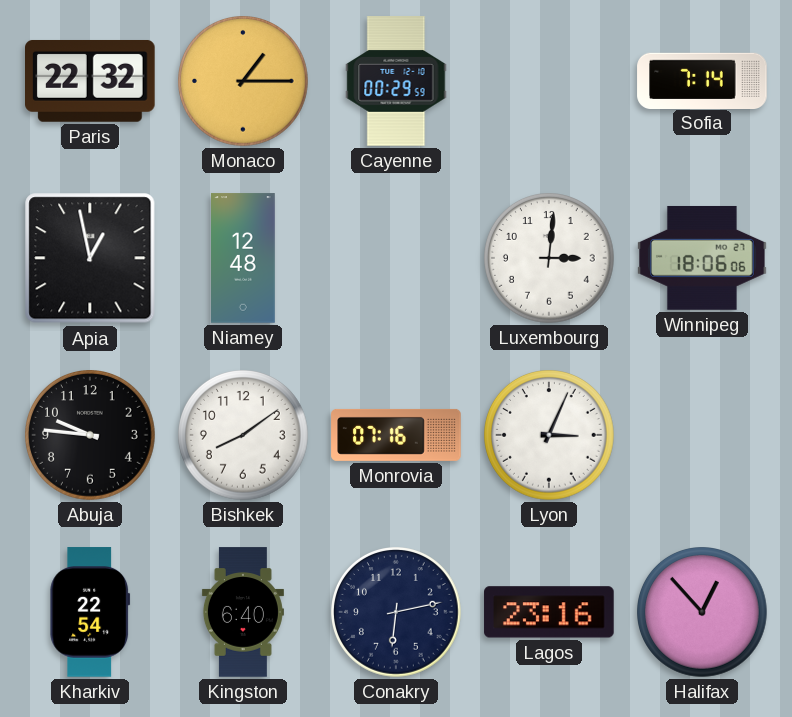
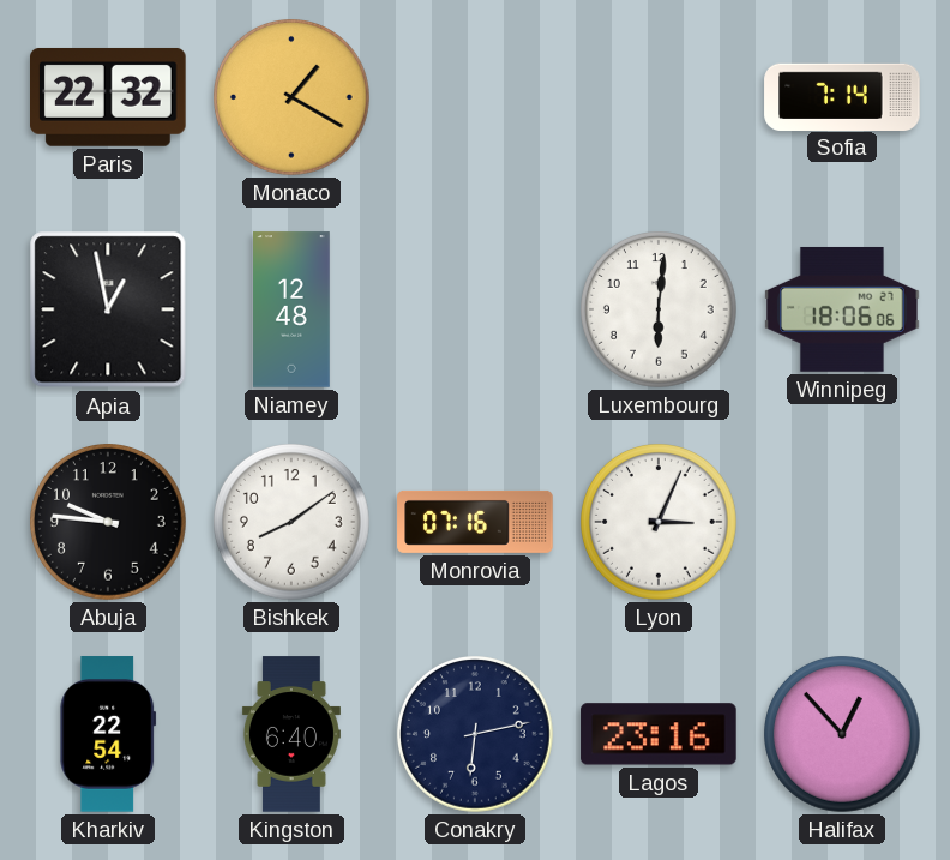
Monaco: 1:15 -> 1:20 (293, 98)
Cayenne: 00:29 -> none (396, 81)
Luxembourg: 3:01 -> 6:01 (660, 311)
